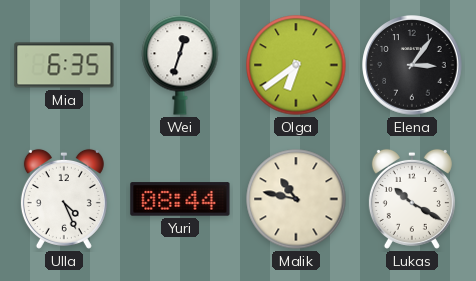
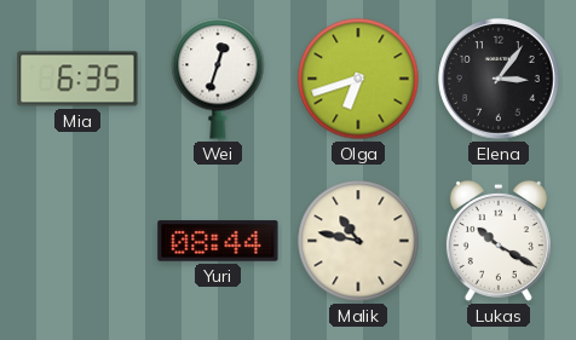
Olga: 6:39 -> 6:42 (358, 79)
Ulla: 4:26 -> none (64, 199)
